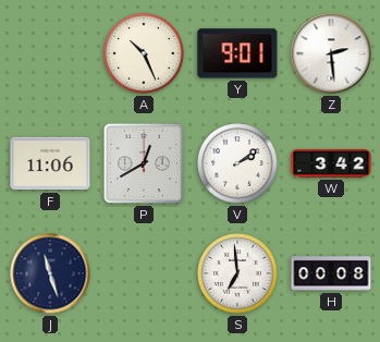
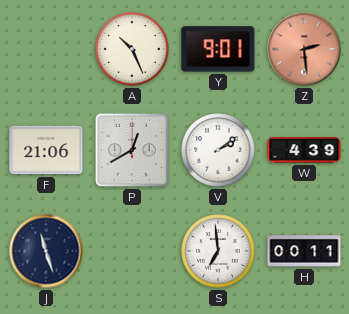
Z dial: white -> salmon (304, 49)
F: 11:06 -> 21:06 (46, 150)
W: 3:42 -> 4:39 (304, 150)
H: 00:08 -> 00:11 (304, 251)
